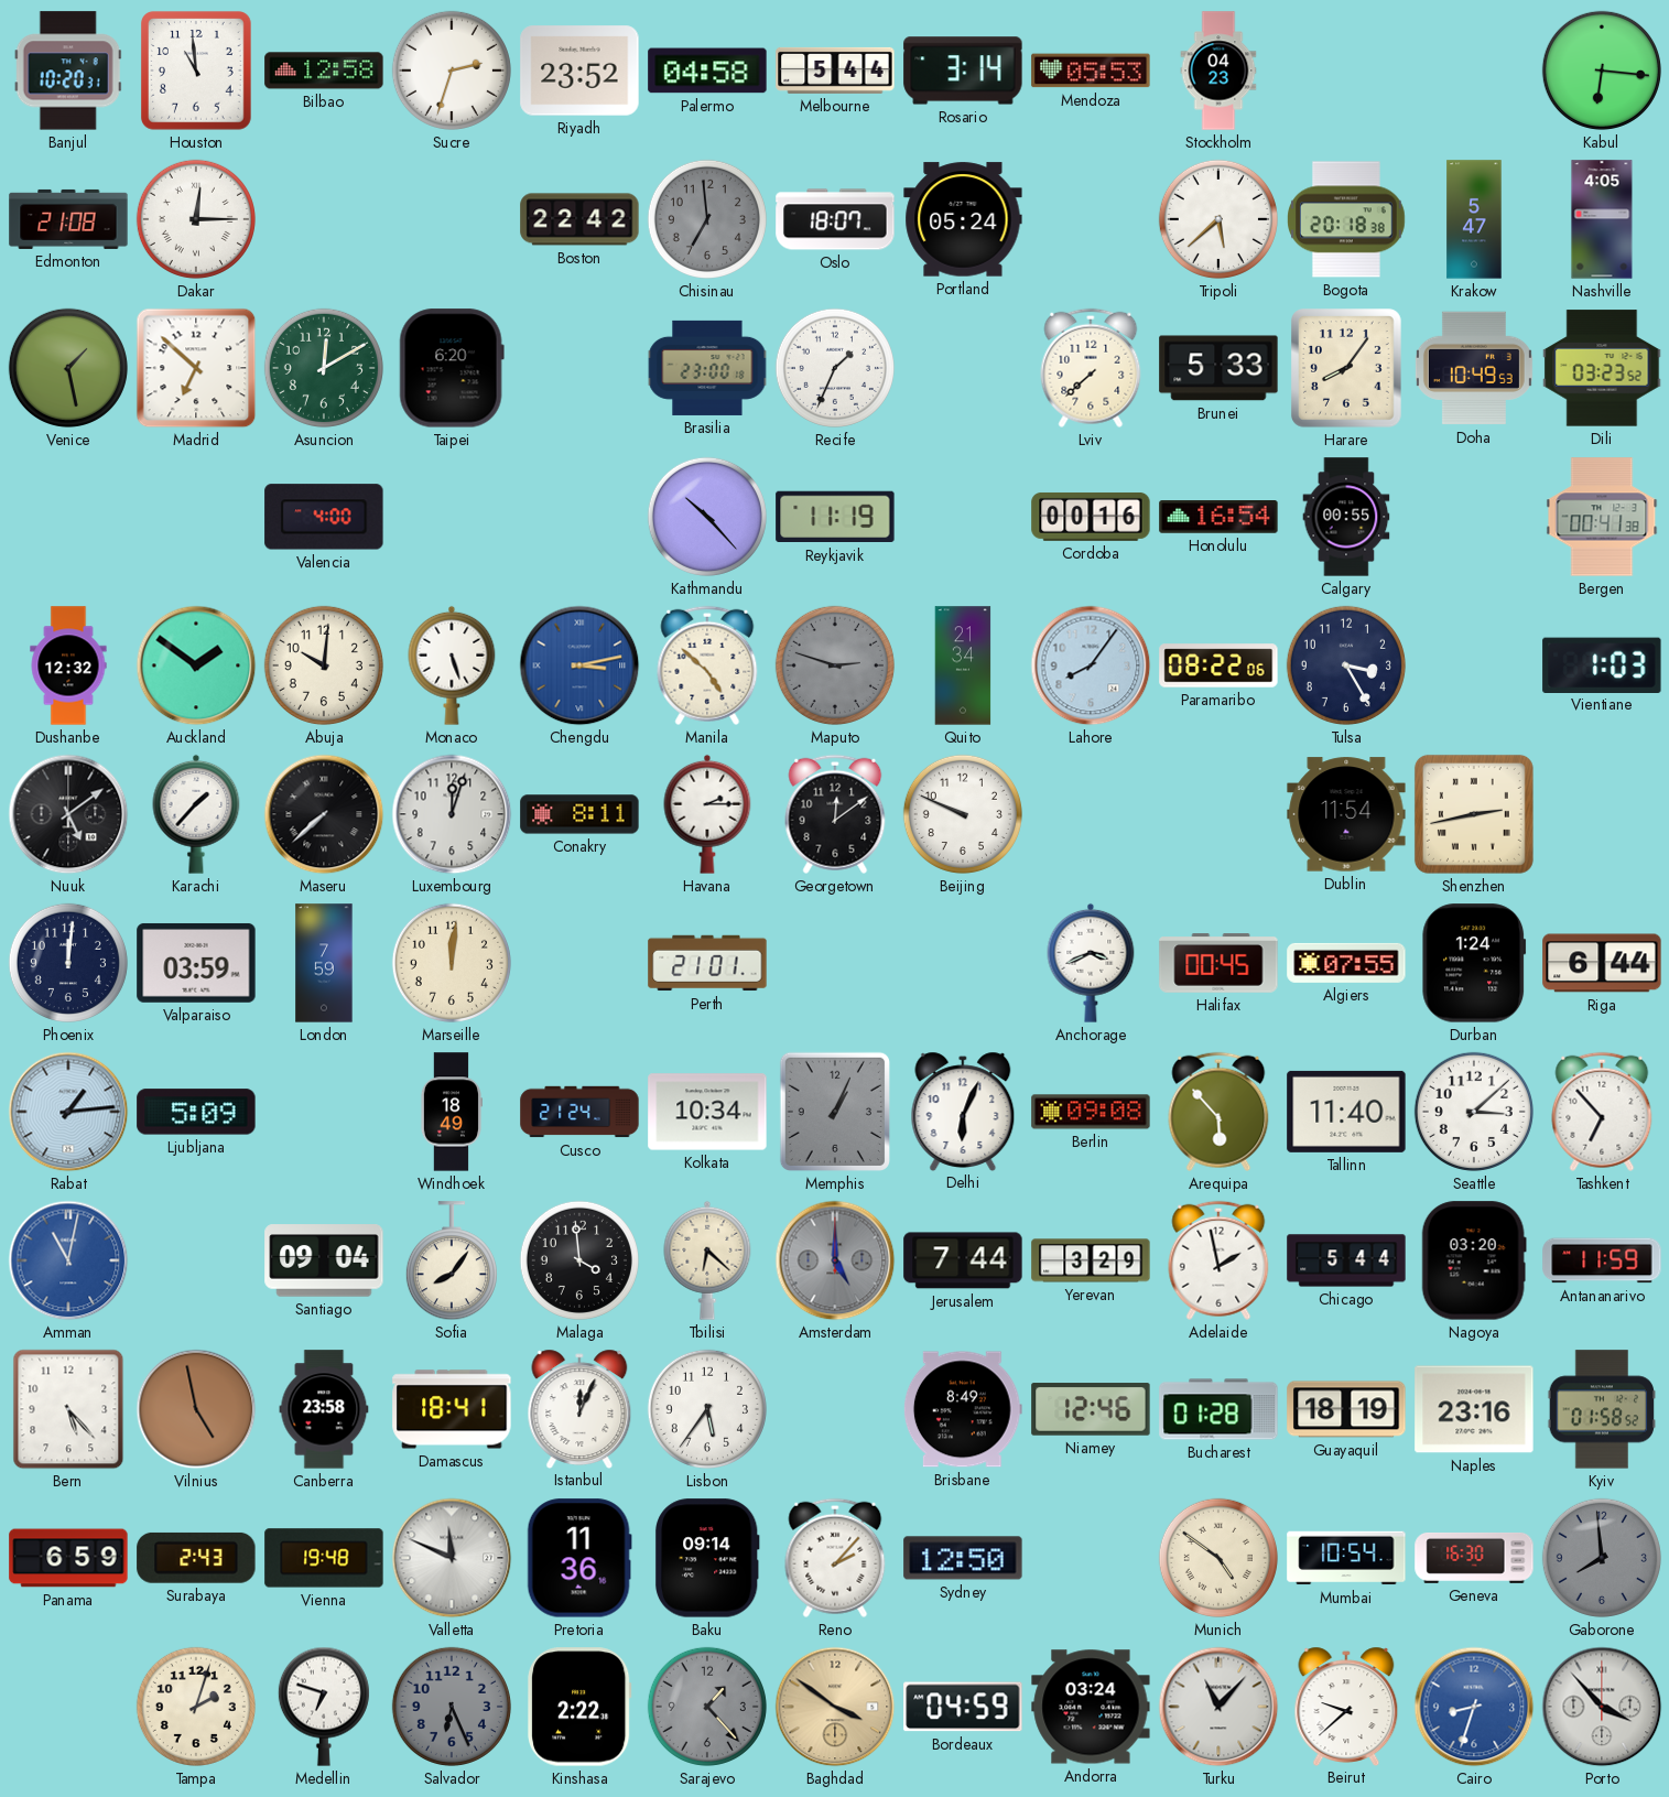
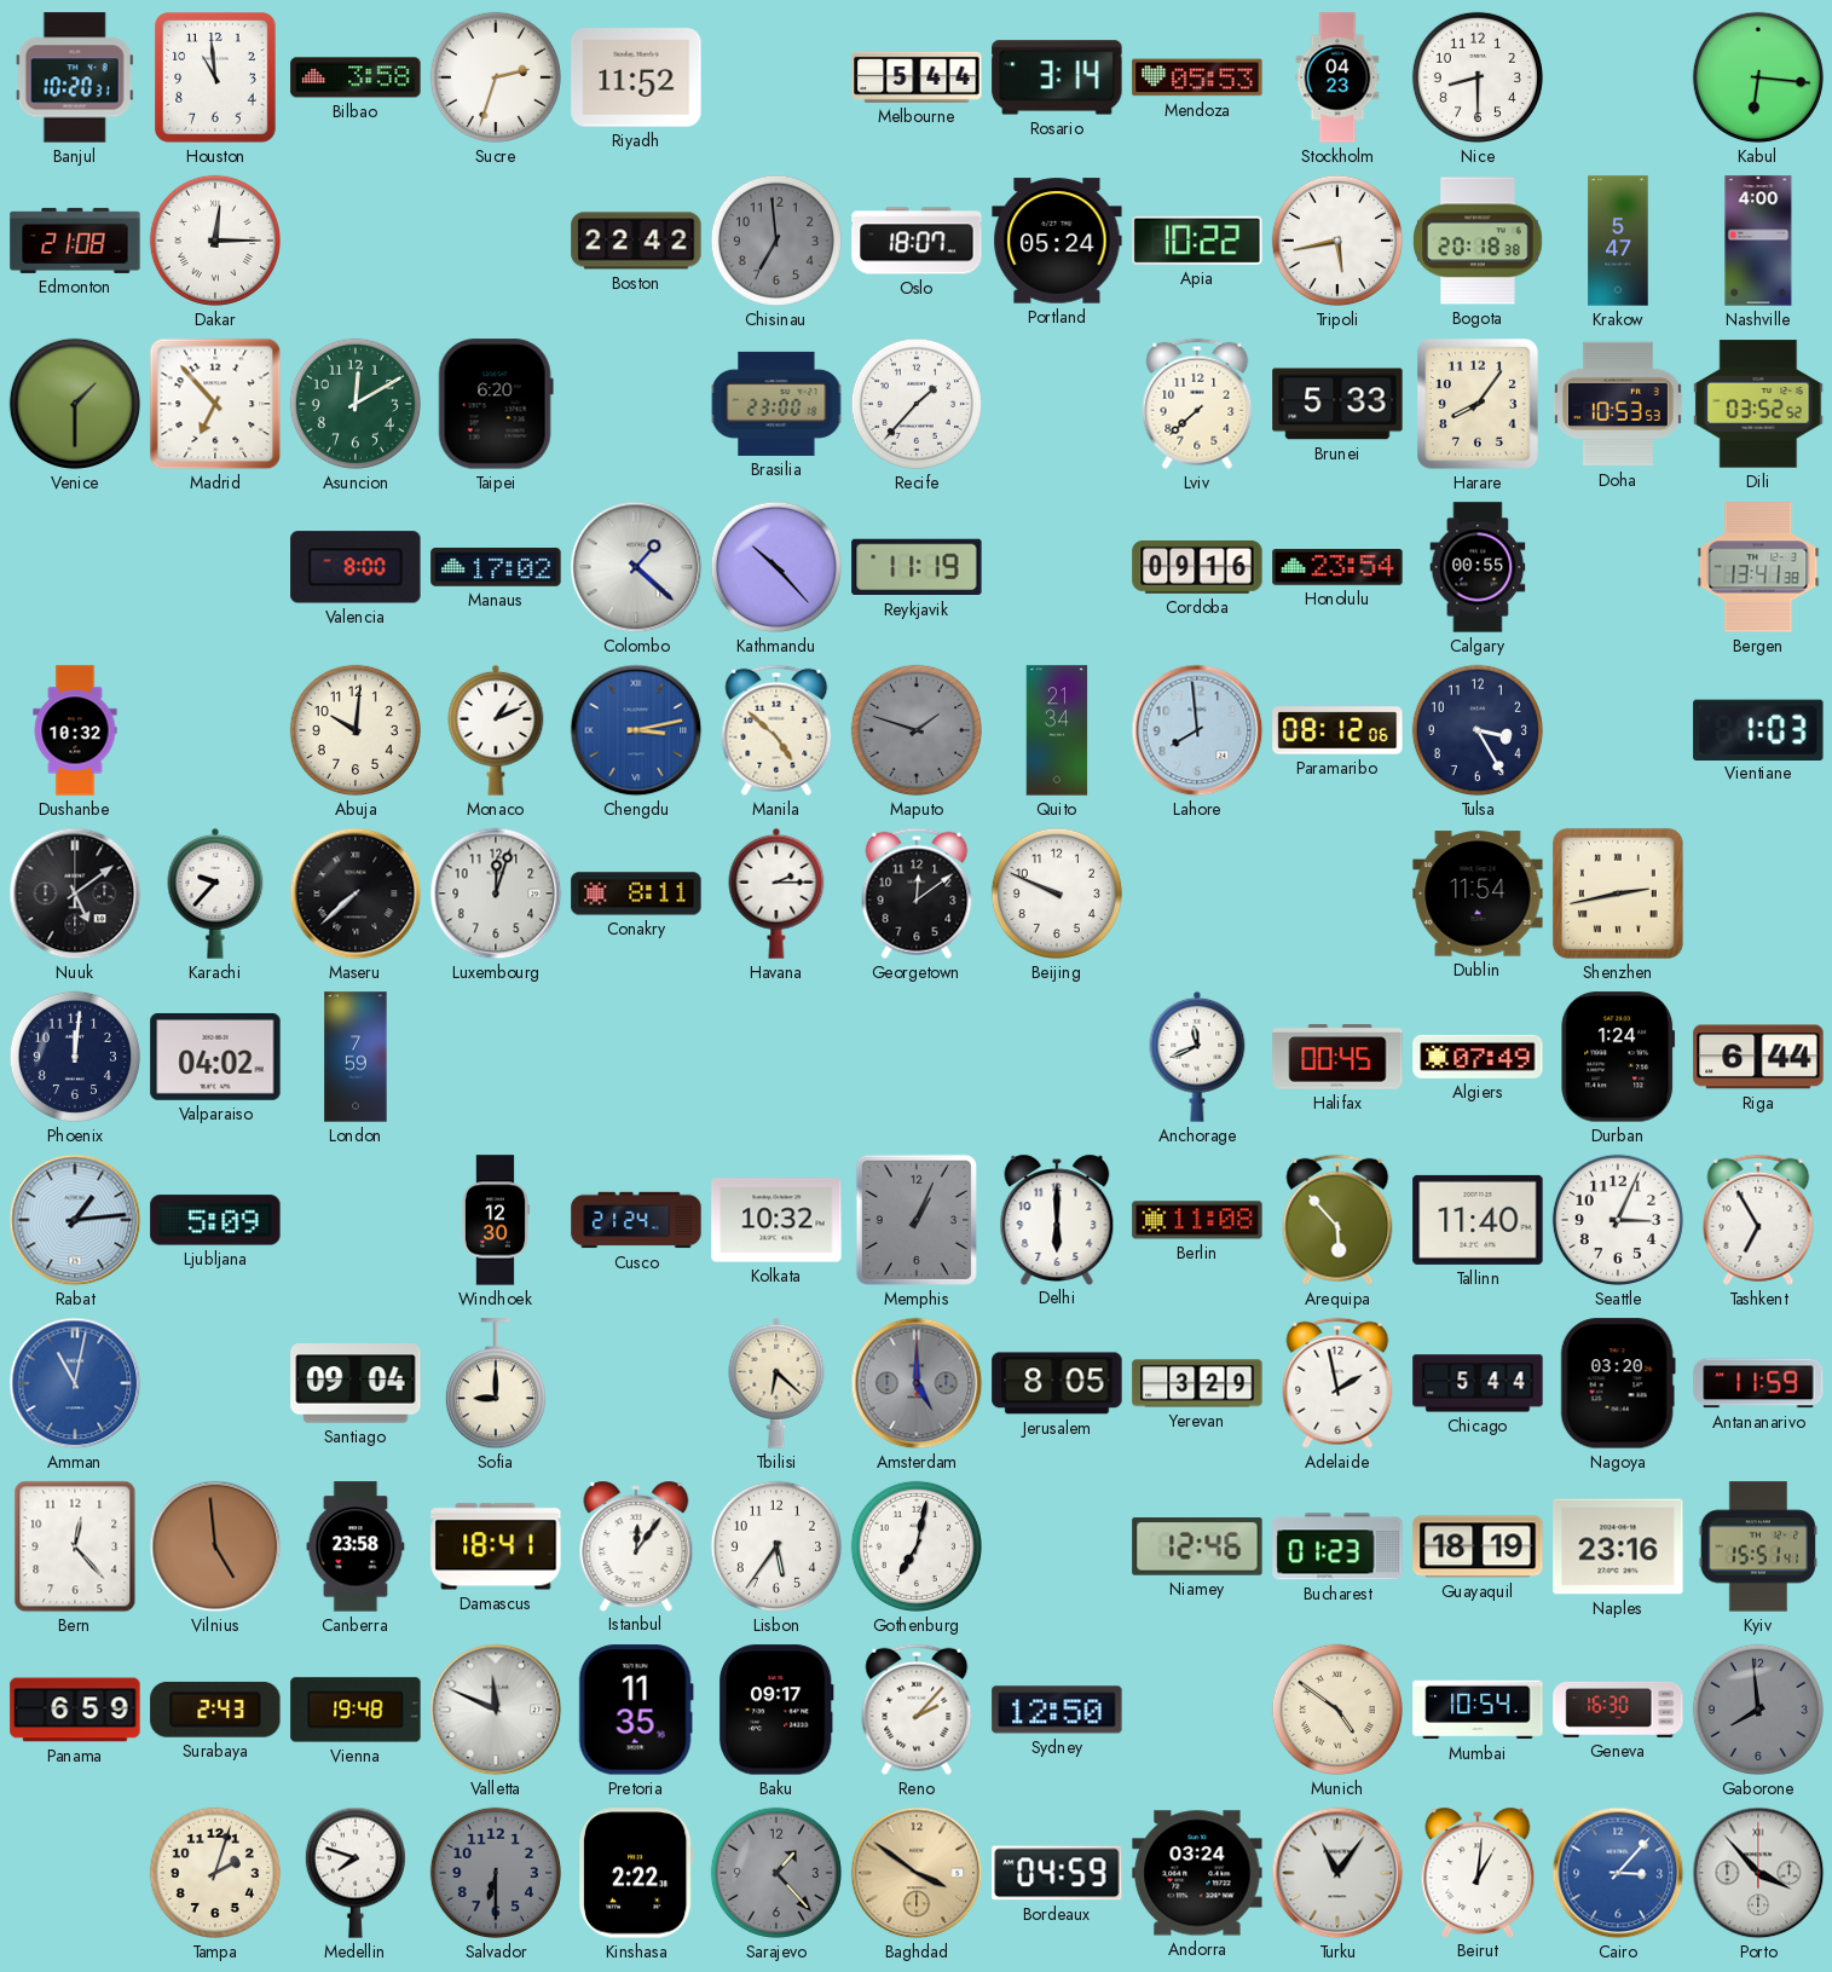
Bilbao: 12:58 -> 3:58 (356, 77)
Riyadh: 23:52 -> 11:52 (636, 77)
Palermo: 04:58 -> none (707, 71)
Nice: none -> 8:30 (1478, 77)
Apia: none -> 10:22 (1197, 241)
Tripoli: 5:38 -> 5:43 (1337, 241)
Nashville: 4:05 -> 4:00 (1758, 241)
Venice: 1:28 -> 1:30 (75, 404)
Madrid: 6:52 -> 6:53 (215, 404)
Recife: 1:34 -> 1:37 (917, 404)
Doha: 10:49 -> 10:53 (1618, 404)
Dili: 03:23 -> 03:52 (1758, 404)
Valencia: 4:00 -> 8:00 (356, 567)
Manaus: none -> 17:02 (496, 567)
Colombo: none -> 1:22 (636, 567)
Cordoba: 00:16 -> 09:16 (1197, 567)
Honolulu: 16:54 -> 23:54 (1337, 568)
Bergen: 00:41 -> 13:41 (1758, 567)
Dushanbe: 12:32 -> 10:32 (75, 730)
Auckland: 1:51 -> none (196, 665)
Monaco: 5:27 -> 1:11 (496, 730)
Maputo: 2:48 -> 1:48 (917, 730)
Lahore: 8:06 -> 7:59 (1197, 730)
Paramaribo: 08:22 -> 08:12 (1337, 730)
Karachi: 1:37 -> 9:37 (215, 894)
Valparaiso: 03:59 -> 04:02 (215, 1057)
Marseille: 12:01 -> none (452, 963)
Perth: 21:01 -> none (707, 963)
Anchorage: 3:41 -> 11:41 (1197, 1057)
Algiers: 07:55 -> 07:49 (1478, 1057)
Windhoek: 18:49 -> 12:30 (495, 1220)
Kolkata: 10:34 -> 10:32 (776, 1220)
Delhi: 6:04 -> 6:00 (1057, 1219)
Berlin: 09:08 -> 11:08 (1197, 1220)
Seattle: 3:08 -> 3:04 (1618, 1220)
Tashkent: 6:53 -> 6:55 (1758, 1220)
Sofia: 8:06 -> 9:00 (496, 1384)
Malaga: 3:59 -> none (579, 1260)
Jerusalem: 7:44 -> 8:05 (1057, 1383)
Bern: 5:23 -> 12:23 (75, 1546)
Vilnius: 4:58 -> 4:59 (215, 1546)
Istanbul: 12:04 -> 12:06 (636, 1545)
Gothenburg: none -> 7:02 (917, 1546)
Brisbane: 8:49 -> none (963, 1409)
Bucharest: 01:28 -> 01:23 (1337, 1546)
Kyiv: 01:58 -> 15:51 (1758, 1546)
Pretoria: 11:36 -> 11:35 (636, 1710)
Baku: 09:14 -> 09:17 (776, 1710)
Medellin: 6:48 -> 7:48 (356, 1873)
Salvador: 6:26 -> 6:30 (496, 1873)
Turku: 11:07 -> 11:06 (1337, 1873)
Beirut: 9:38 -> 1:01 (1478, 1872)
Cairo: 8:33 -> 3:07 (1618, 1873)
